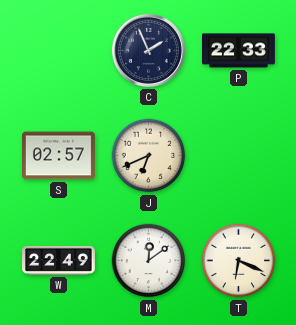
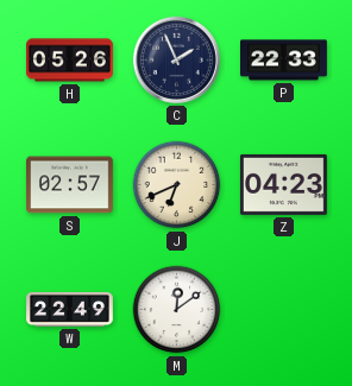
H: none -> 05:26 (70, 61)
Z: none -> 04:23 (284, 184)
T: 6:19 -> none (239, 261)
